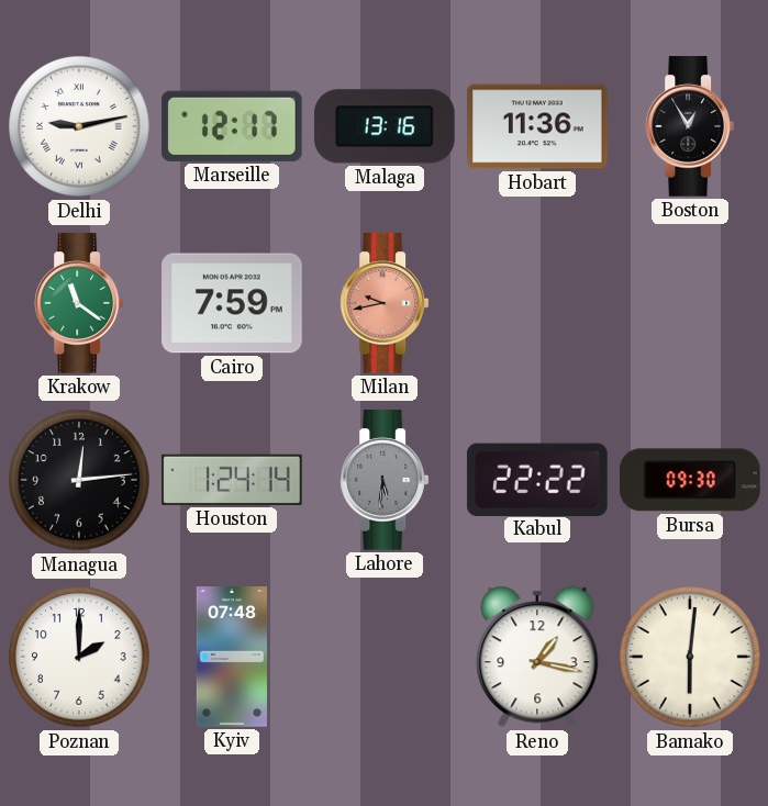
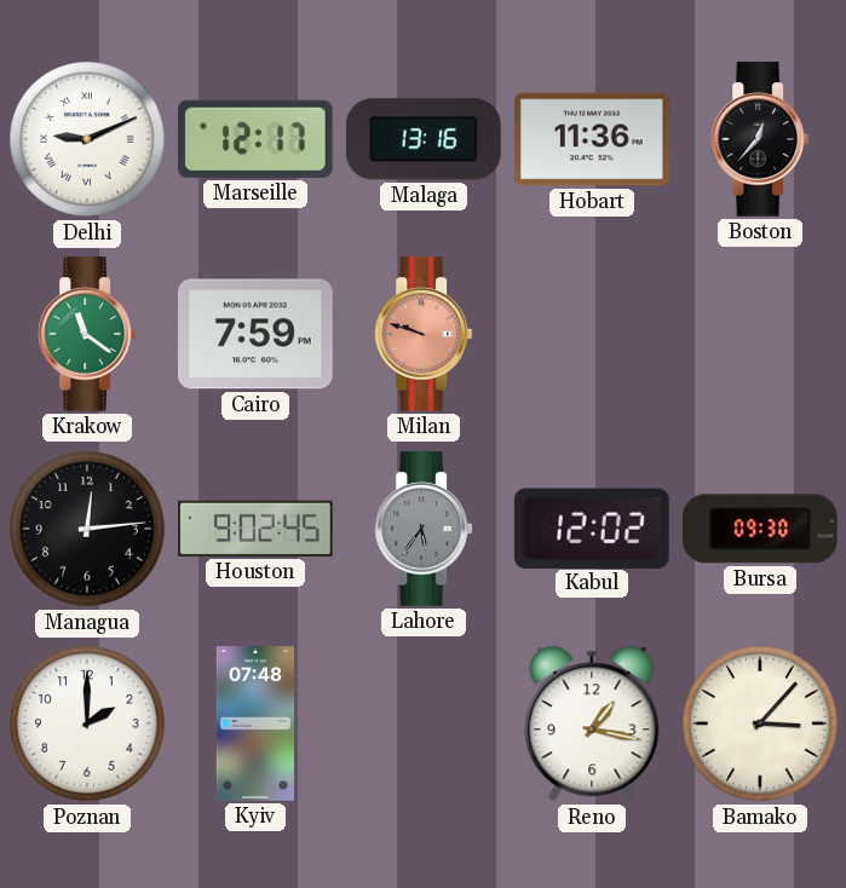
Delhi: 9:13 -> 9:11 (87, 139)
Boston: 12:55 -> 12:37 (760, 139)
Milan: 9:43 -> 9:48 (424, 334)
Houston: 1:24 -> 9:02 (257, 529)
Lahore: 5:31 -> 5:36 (424, 529)
Kabul: 22:22 -> 12:02 (592, 527)
Bamako: 6:01 -> 3:07 (760, 723)
